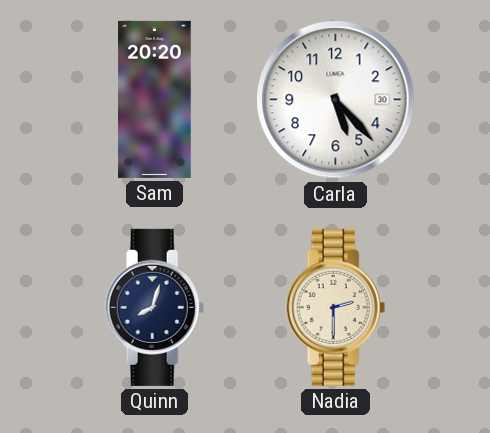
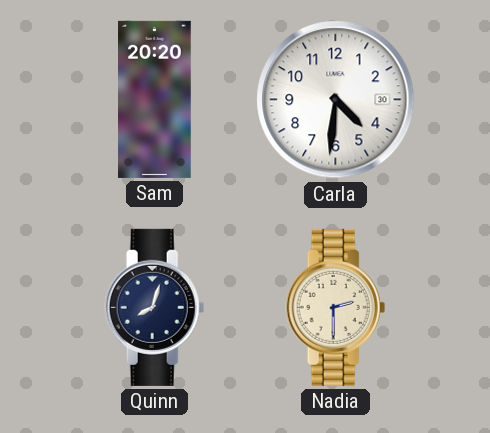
Carla: 5:23 -> 4:31 (336, 100)
